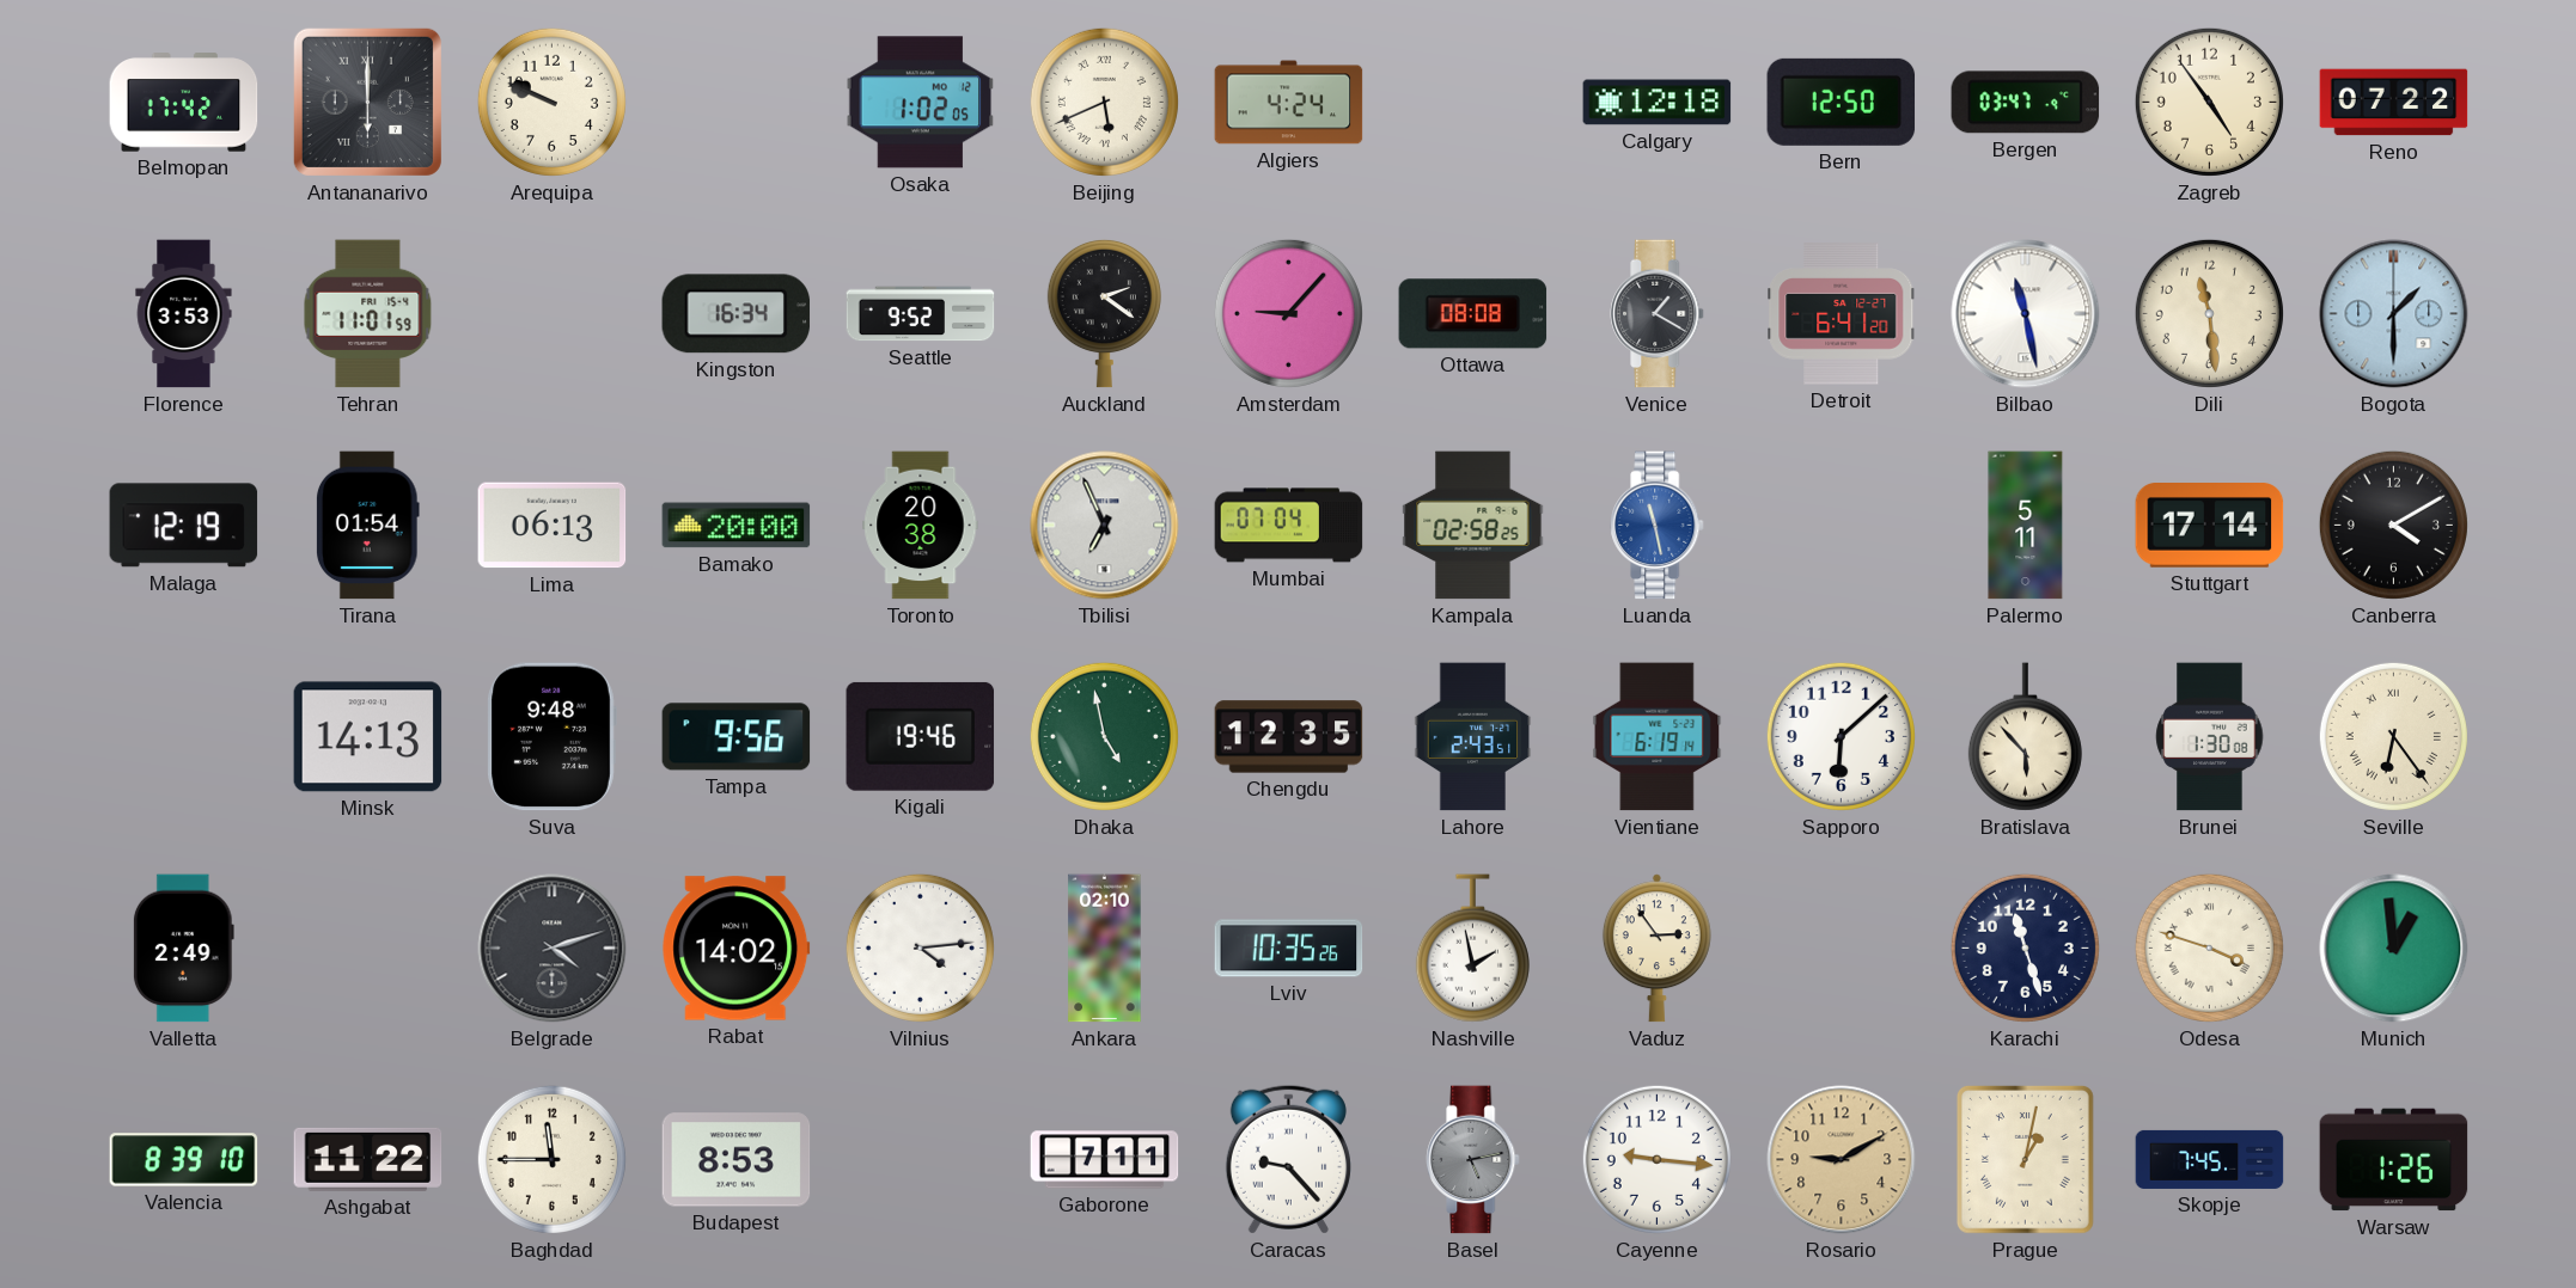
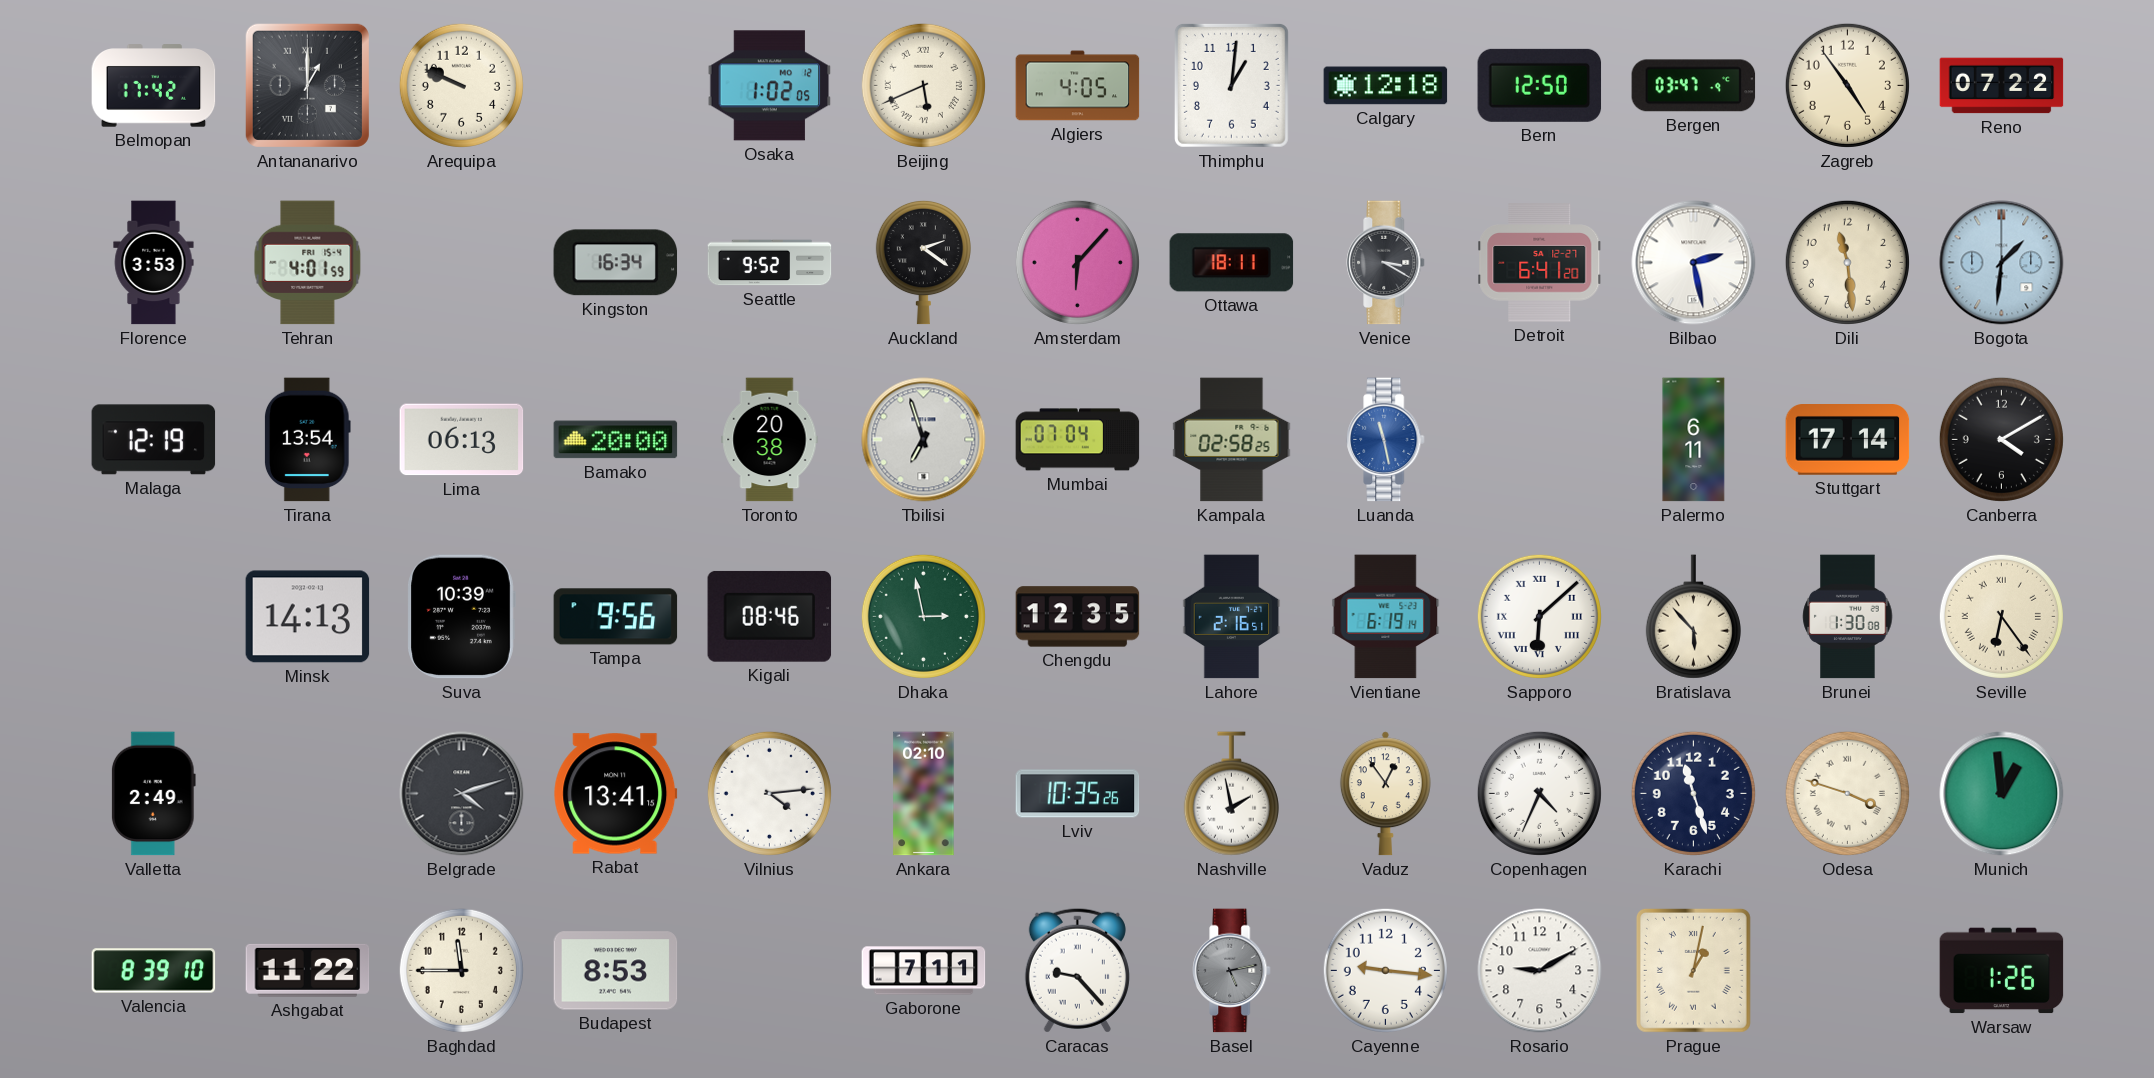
Antananarivo: 6:00 -> 1:00 (307, 85)
Algiers: 4:24 -> 4:05 (1078, 86)
Thimphu: none -> 1:01 (1231, 85)
Tehran: 11:01 -> 4:01 (308, 263)
Amsterdam: 9:07 -> 6:07 (1077, 262)
Ottawa: 08:08 -> 18:11 (1232, 263)
Venice: 1:20 -> 3:20 (1386, 263)
Bilbao: 11:28 -> 2:28 (1694, 263)
Bogota: 1:30 -> 1:31 (2002, 263)
Tirana: 01:54 -> 13:54 (308, 440)
Tbilisi: 6:56 -> 6:57 (924, 440)
Palermo: 5:11 -> 6:11 (1694, 440)
Suva: 9:48 -> 10:39 (461, 617)
Kigali: 19:46 -> 08:46 (770, 616)
Dhaka: 4:58 -> 2:58 (923, 616)
Lahore: 2:43 -> 2:16 (1232, 617)
Sapporo numerals: Arabic -> Roman (1539, 616)
Rabat: 14:02 -> 13:41 (616, 794)
Vaduz: 2:54 -> 12:54 (1385, 794)
Copenhagen: none -> 4:34 (1539, 793)
Rosario dial: champagne -> white (1540, 971)
Skopje: 7:45 -> none (2210, 1159)
